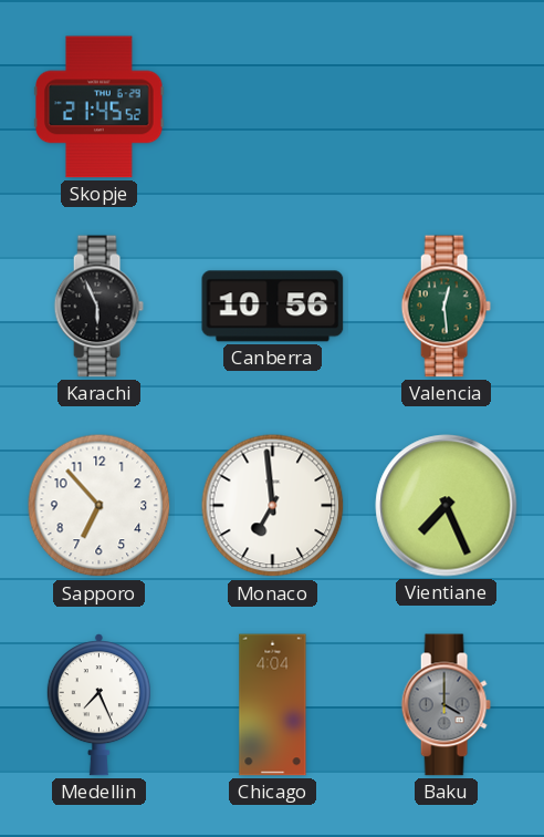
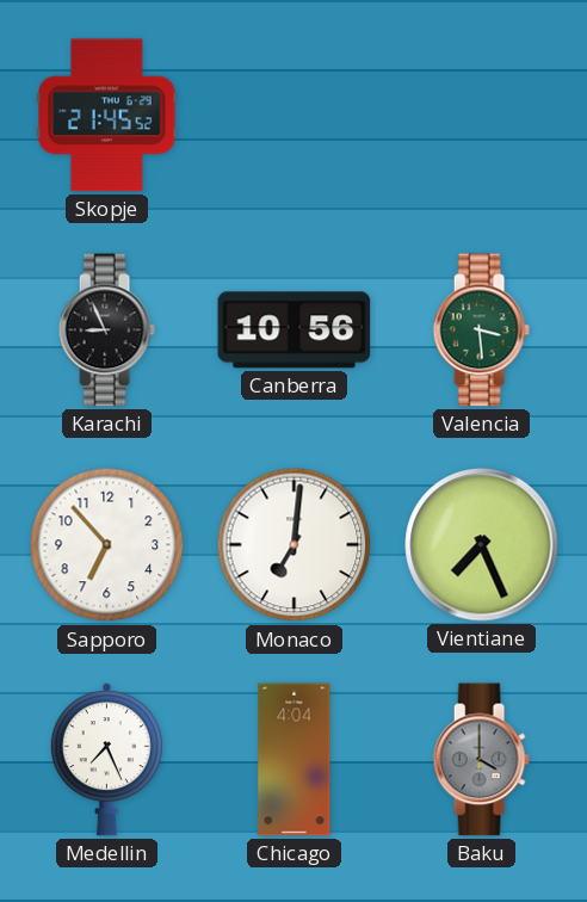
Karachi: 5:56 -> 8:56 (106, 330)
Valencia: 12:29 -> 3:29 (481, 330)
Monaco: 6:59 -> 7:01 (295, 545)
